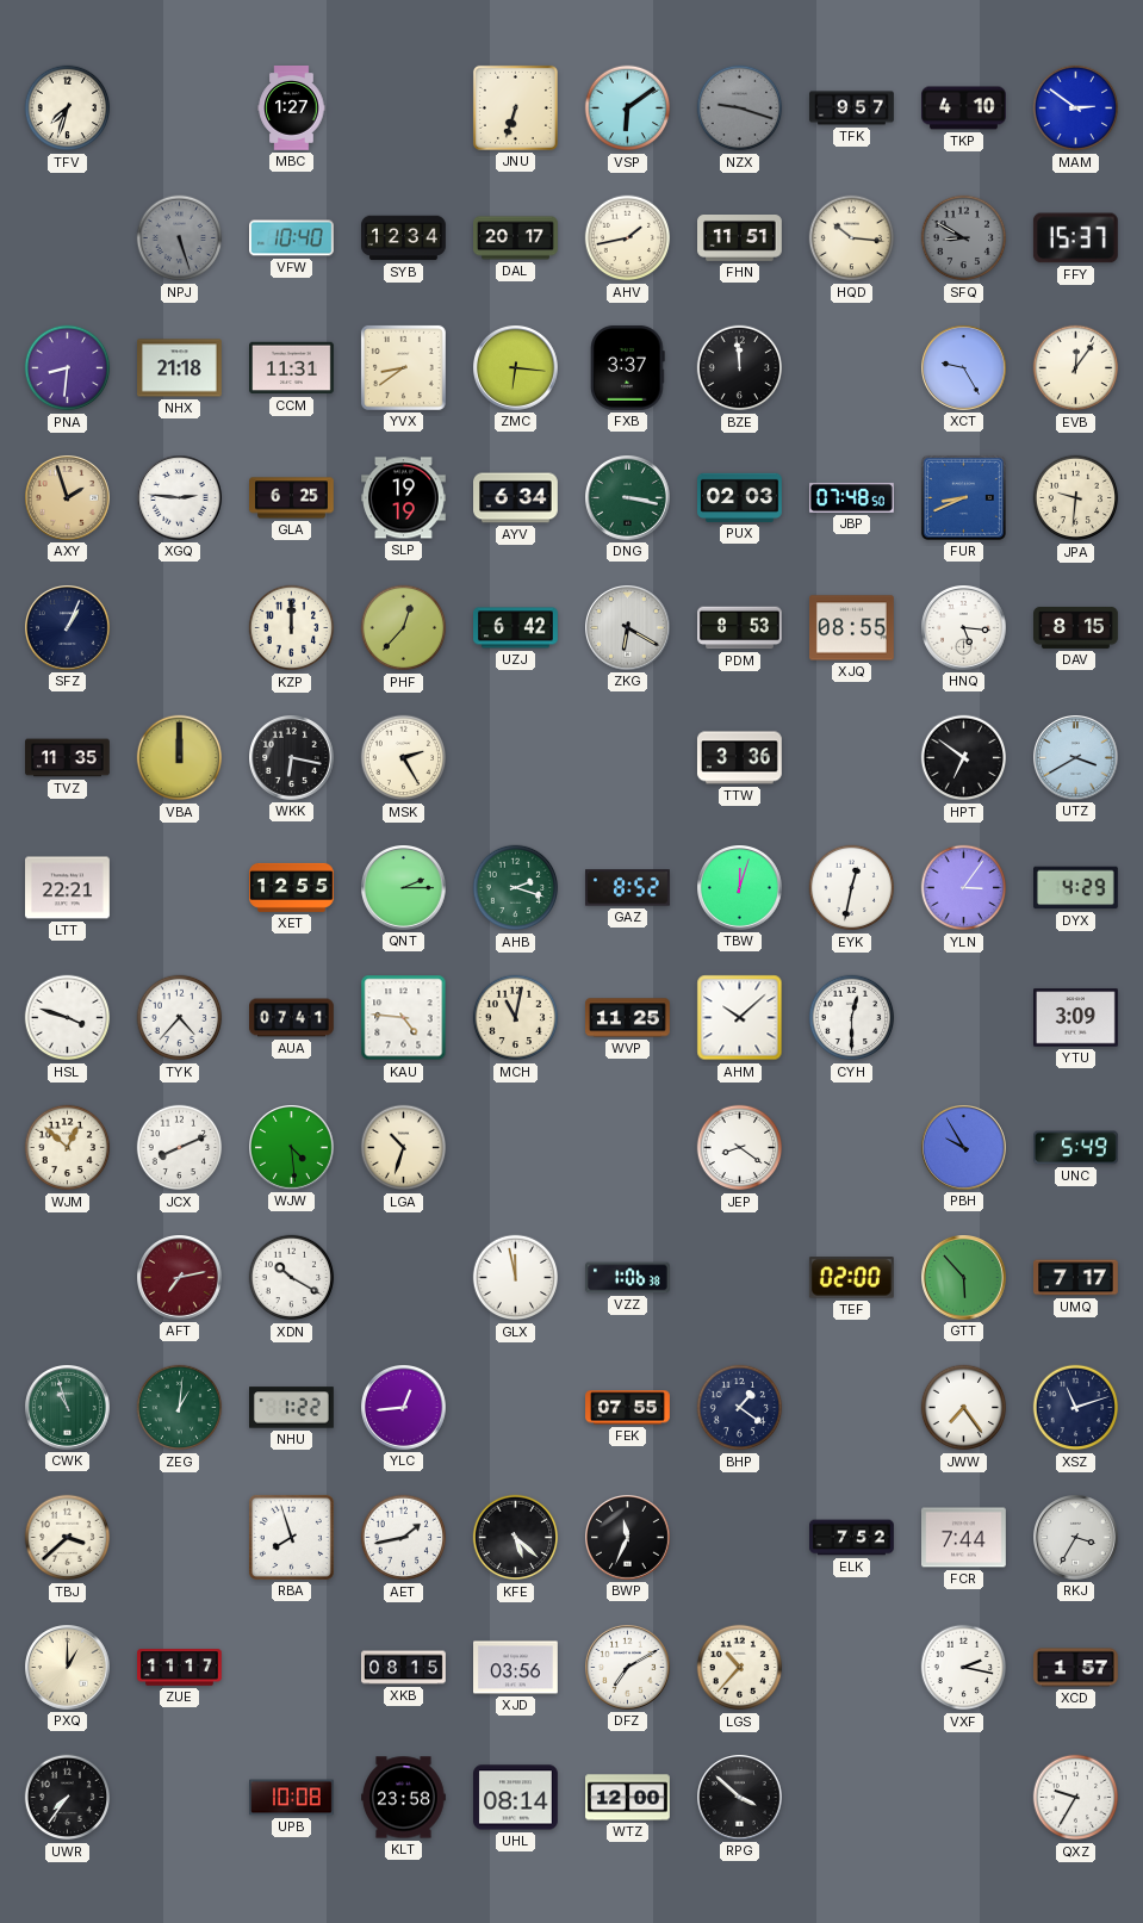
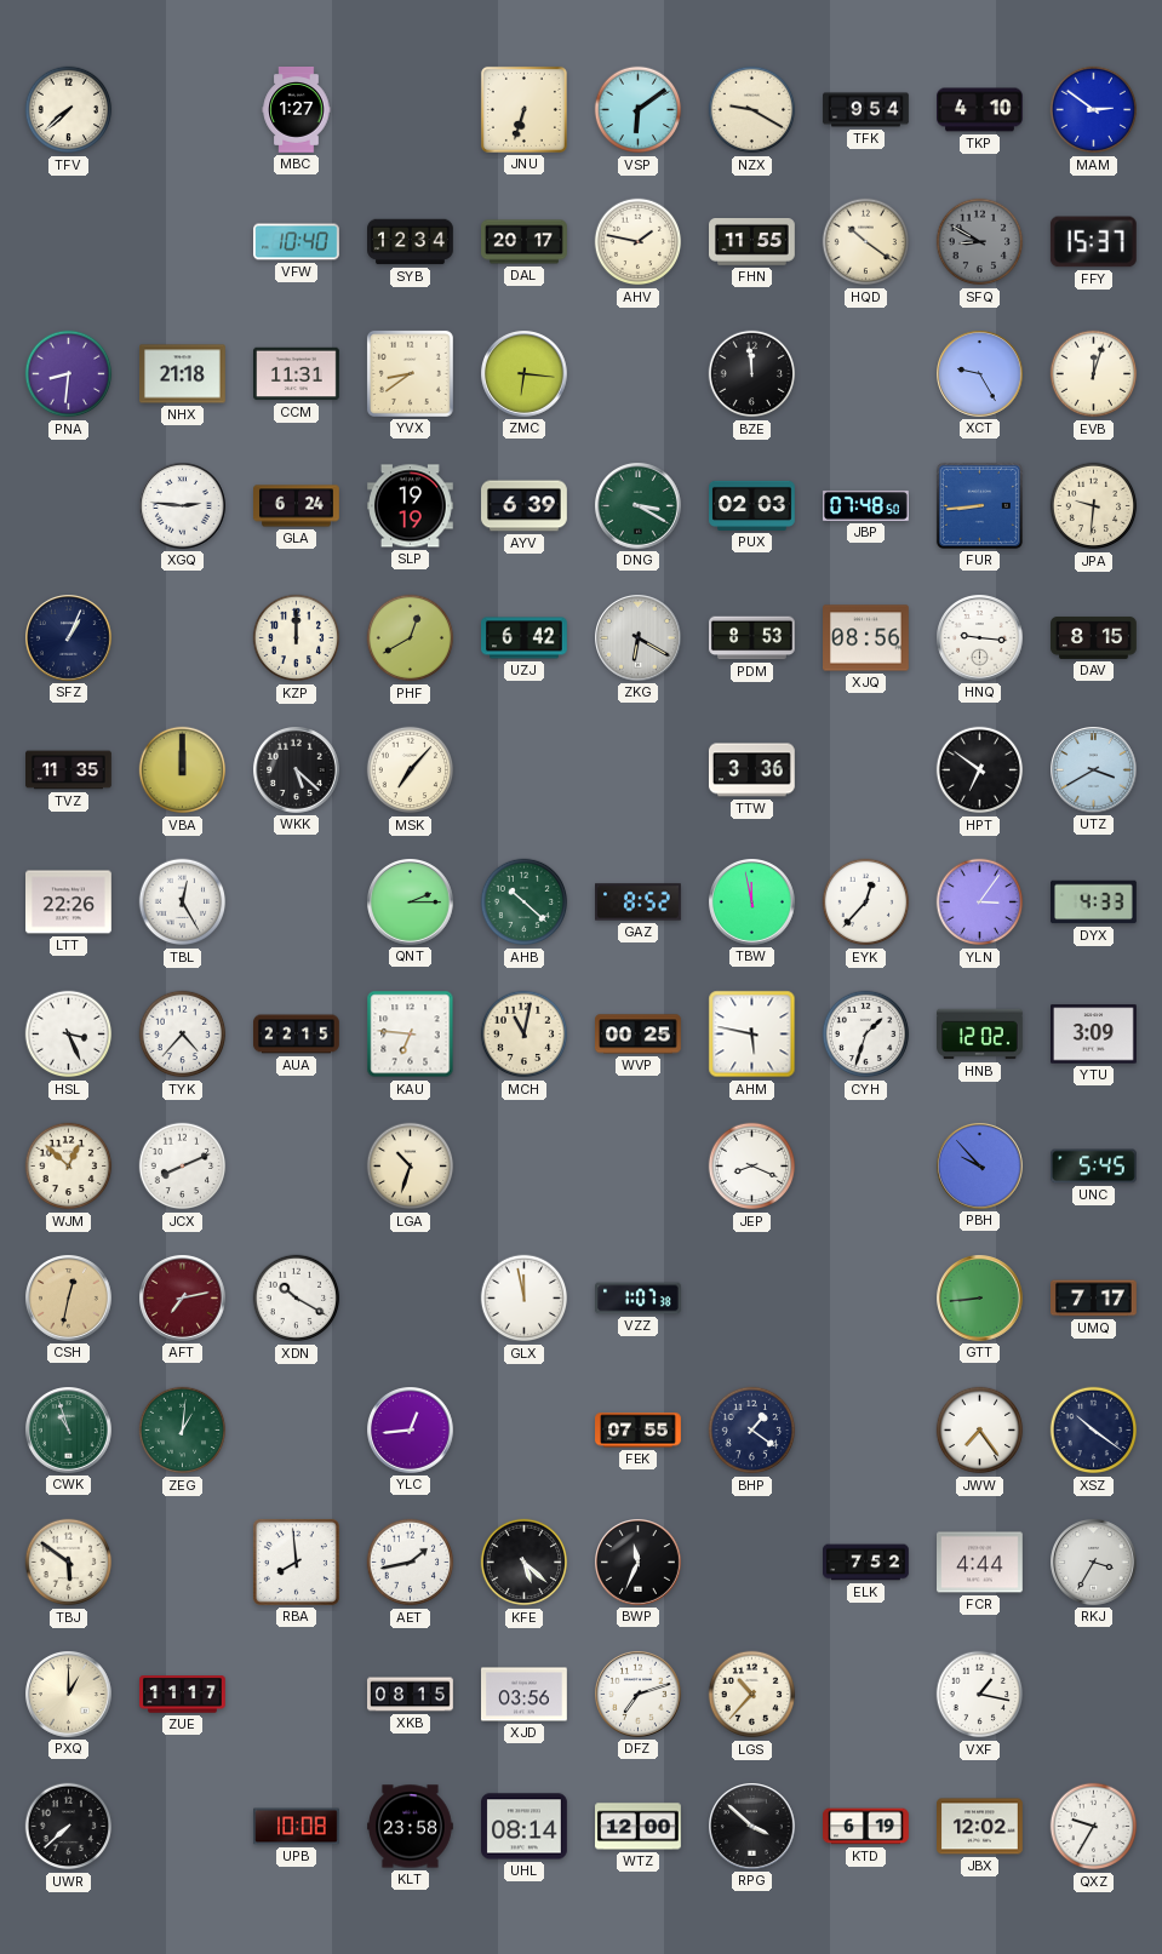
TFV: 7:33 -> 7:38 (69, 110)
NZX: 9:18 -> 9:20 (752, 110)
NZX dial: grey -> cream (752, 110)
TFK: 9:57 -> 9:54 (866, 110)
NPJ: 5:27 -> none (180, 238)
AHV: 1:43 -> 1:47 (639, 242)
FHN: 11:51 -> 11:55 (752, 242)
HQD: 10:16 -> 10:21 (866, 242)
FXB: 3:37 -> none (628, 367)
EVB: 12:06 -> 12:03 (1094, 374)
AXY: 1:57 -> none (68, 498)
GLA: 6:25 -> 6:24 (297, 506)
AYV: 6:34 -> 6:39 (525, 506)
DNG: 3:17 -> 3:20 (639, 506)
FUR: 8:41 -> 8:44 (979, 505)
PHF: 12:37 -> 12:40 (411, 638)
XJQ: 08:55 -> 08:56 (866, 638)
HNQ: 5:16 -> 9:16 (980, 638)
WKK: 6:17 -> 5:22 (297, 770)
MSK: 2:25 -> 7:07 (411, 770)
LTT: 22:21 -> 22:26 (69, 902)
TBL: none -> 12:25 (183, 902)
XET: 12:55 -> none (292, 887)
AHB: 2:18 -> 10:22 (525, 902)
TBW: 12:03 -> 11:58 (752, 902)
EYK: 12:32 -> 12:37 (866, 902)
DYX: 4:29 -> 4:33 (1094, 902)
HSL: 3:48 -> 3:26 (69, 1035)
AUA: 07:41 -> 22:15 (297, 1035)
KAU: 4:46 -> 6:46 (411, 1035)
WVP: 11:25 -> 00:25 (639, 1035)
AHM: 10:08 -> 5:47 (752, 1035)
CYH: 12:30 -> 1:33 (866, 1035)
HNB: none -> 12:02 (980, 1035)
WJW: 4:29 -> none (292, 1148)
JEP: 8:21 -> 8:19 (752, 1167)
PBH: 9:55 -> 9:53 (980, 1167)
UNC: 5:49 -> 5:45 (1094, 1167)
CSH: none -> 12:32 (69, 1299)
VZZ: 1:06 -> 1:07 (639, 1299)
TEF: 02:00 -> none (851, 1278)
GTT: 5:53 -> 8:44 (980, 1299)
NHU: 1:22 -> none (292, 1408)
XSZ: 11:12 -> 10:21 (1094, 1431)
TBJ: 3:38 -> 5:51 (69, 1563)
RBA: 7:57 -> 7:59 (296, 1562)
FCR: 7:44 -> 4:44 (980, 1563)
DFZ: 7:10 -> 7:12 (639, 1695)
VXF: 2:17 -> 1:17 (980, 1695)
XCD: 1:57 -> none (1076, 1668)
UWR: 7:36 -> 7:38 (69, 1827)
KTD: none -> 6:19 (866, 1827)
JBX: none -> 12:02 (980, 1827)
